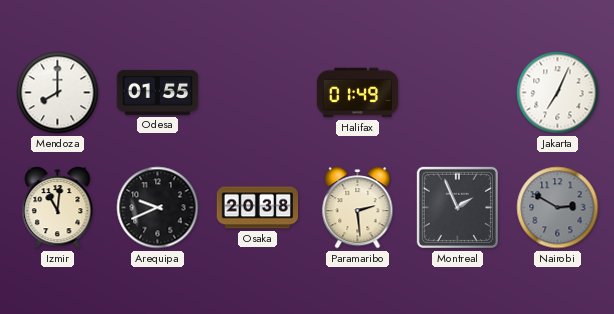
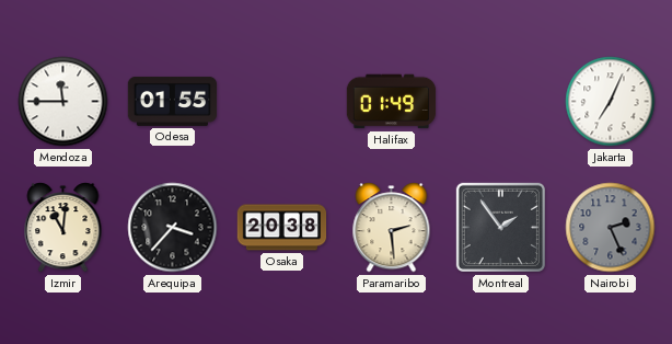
Mendoza: 8:00 -> 11:45 (63, 102)
Arequipa: 9:41 -> 3:37 (173, 228)
Montreal: 1:56 -> 1:54 (500, 227)
Nairobi: 2:50 -> 2:26 (611, 228)
